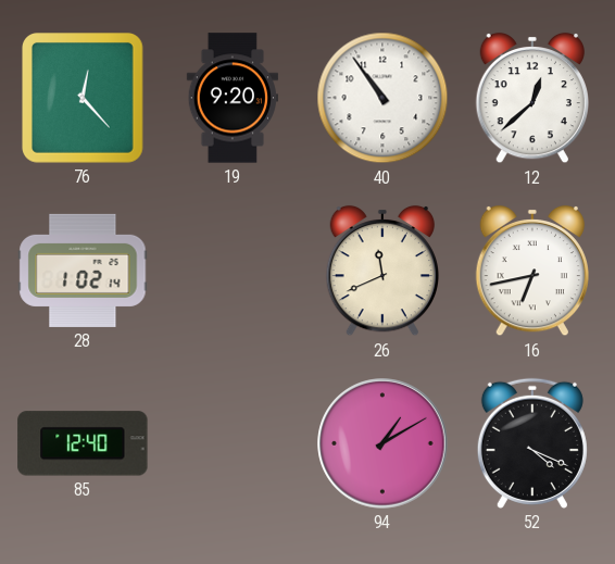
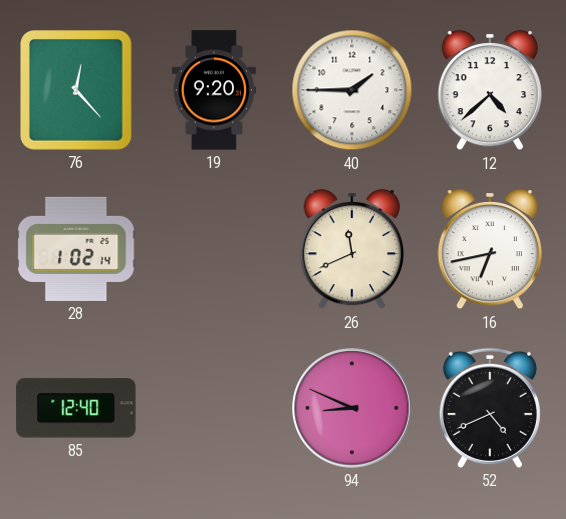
40: 10:54 -> 1:45 (352, 90)
12: 12:38 -> 4:38 (489, 90)
94: 1:10 -> 8:49 (352, 408)
52: 4:19 -> 4:41 (490, 408)
